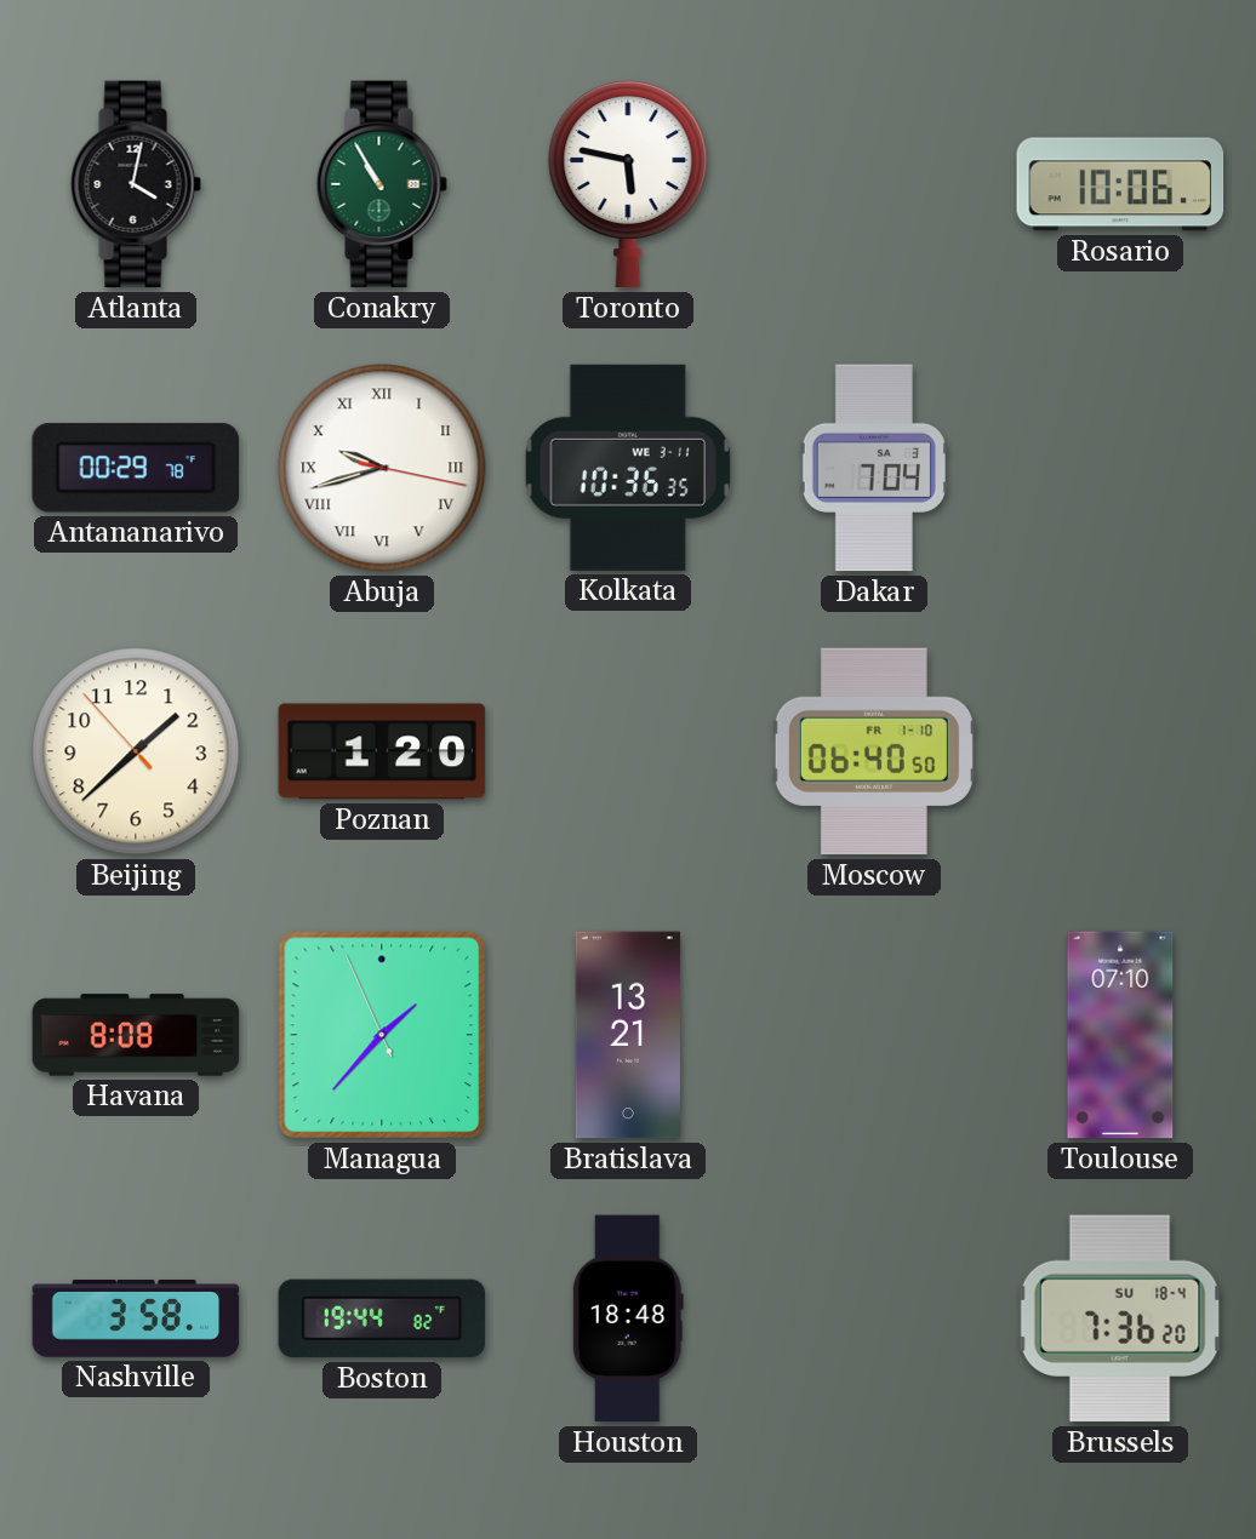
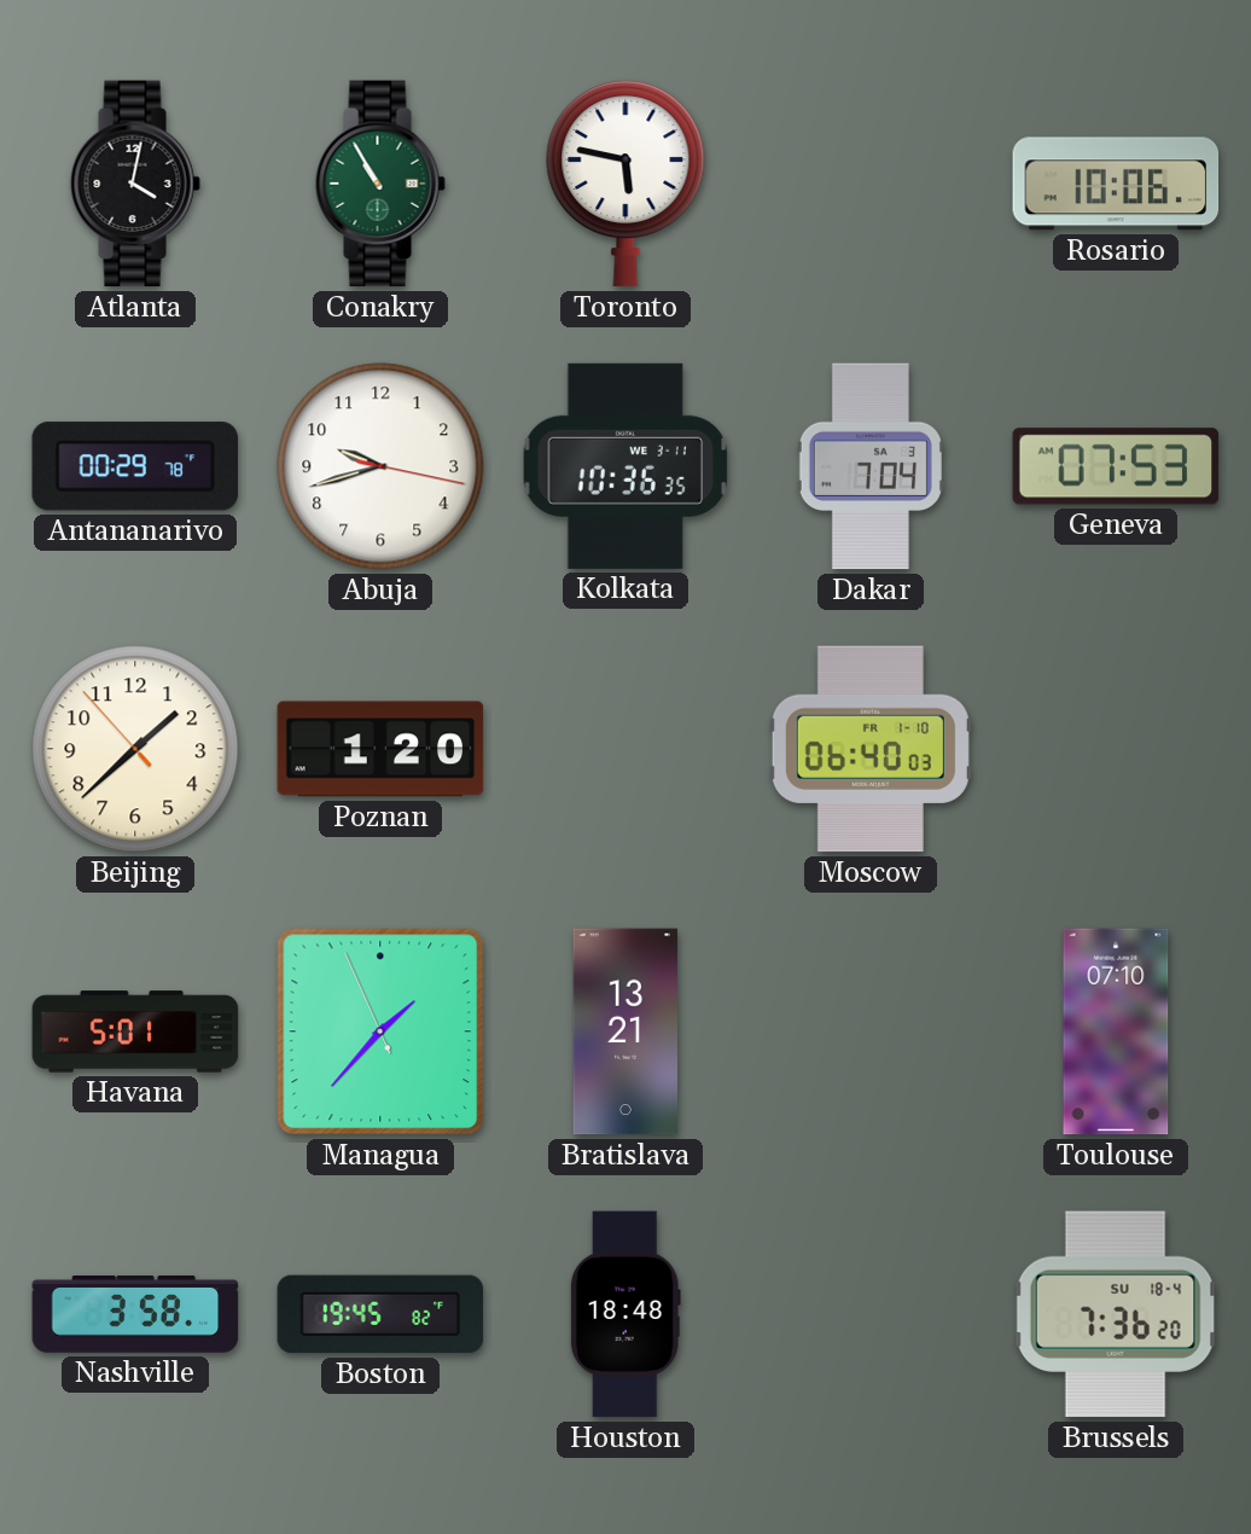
Abuja numerals: Roman -> Arabic (380, 466)
Geneva: none -> 07:53 (1116, 466)
Moscow: 06:40:50 -> 06:40:03 (871, 749)
Havana: 8:08 -> 5:01 (135, 1032)
Boston: 19:44 -> 19:45 (380, 1314)
